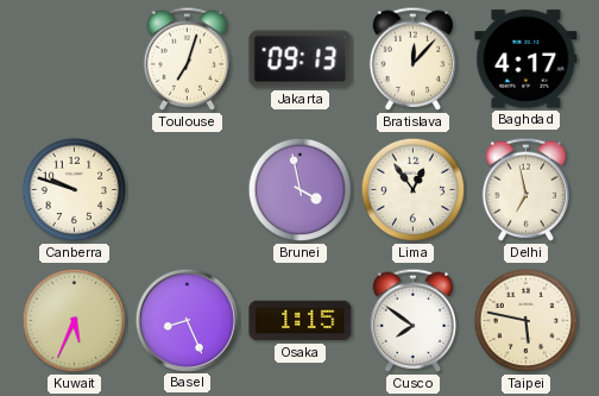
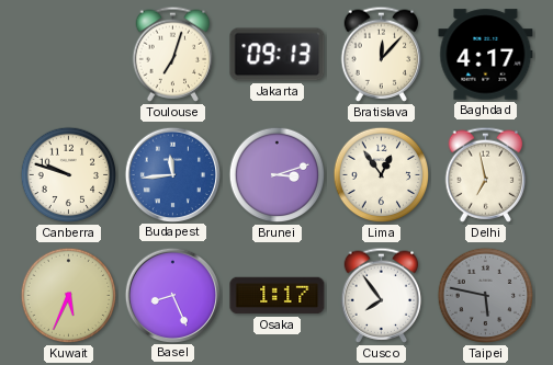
Budapest: none -> 11:44 (172, 174)
Brunei: 3:58 -> 3:12 (278, 175)
Osaka: 1:15 -> 1:17 (278, 296)
Cusco: 7:51 -> 7:54 (382, 295)
Taipei dial: cream -> grey (486, 296)
